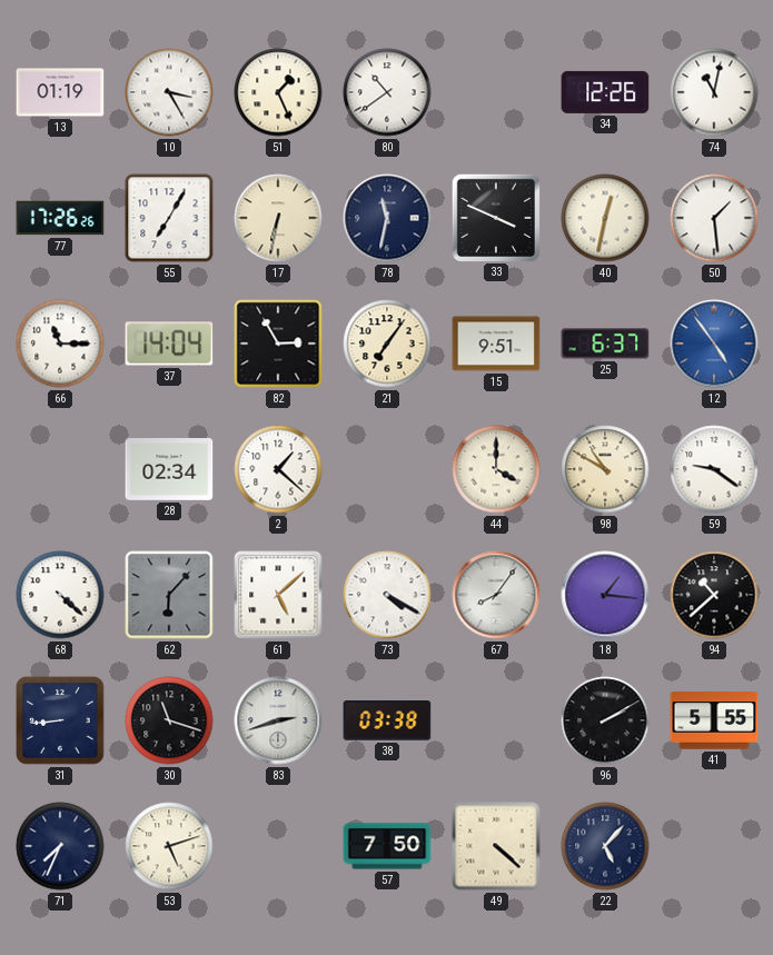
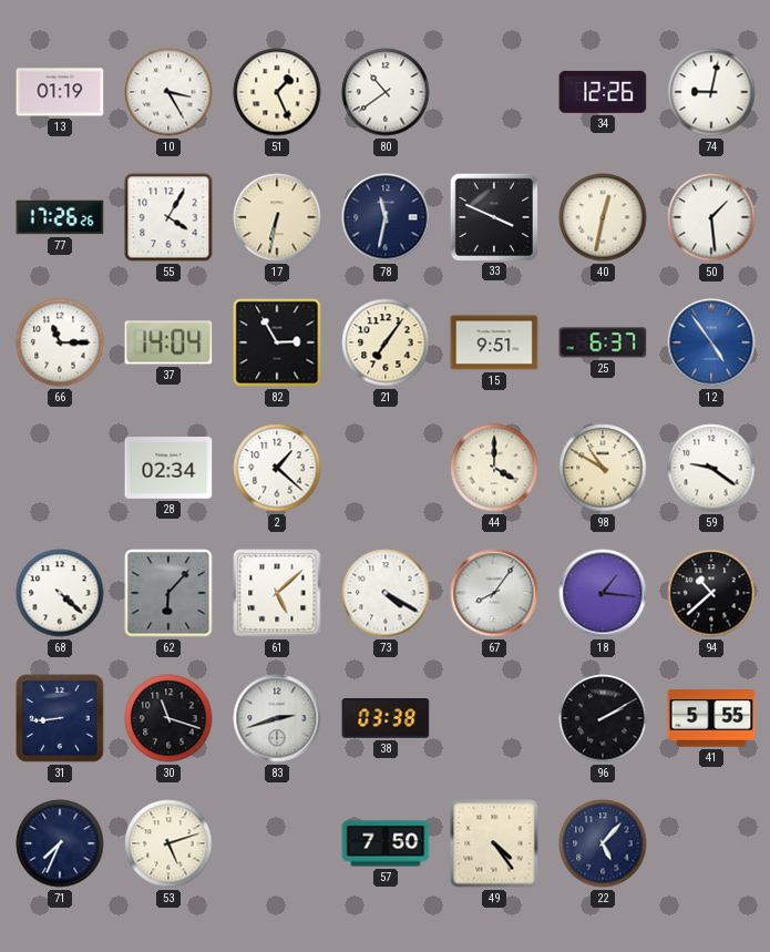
74: 11:02 -> 9:02 (711, 92)
55: 7:05 -> 4:05 (168, 217)
49: 4:22 -> 4:24 (494, 843)
